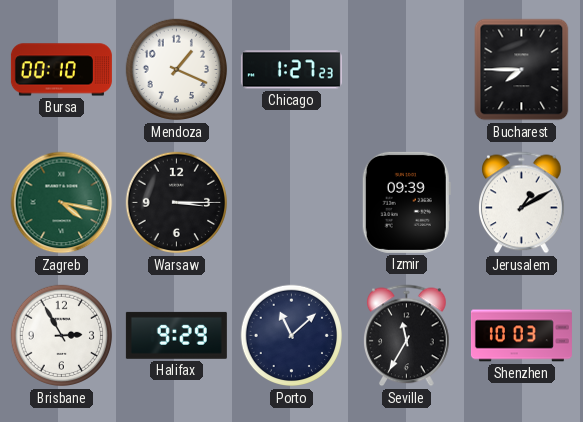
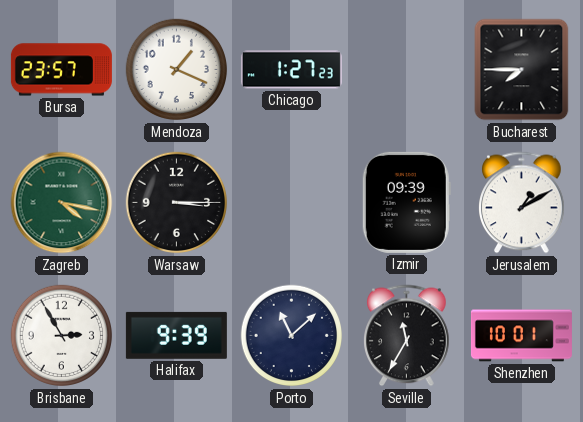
Bursa: 00:10 -> 23:57 (61, 70)
Halifax: 9:29 -> 9:39 (176, 335)
Shenzhen: 10:03 -> 10:01 (521, 336)
